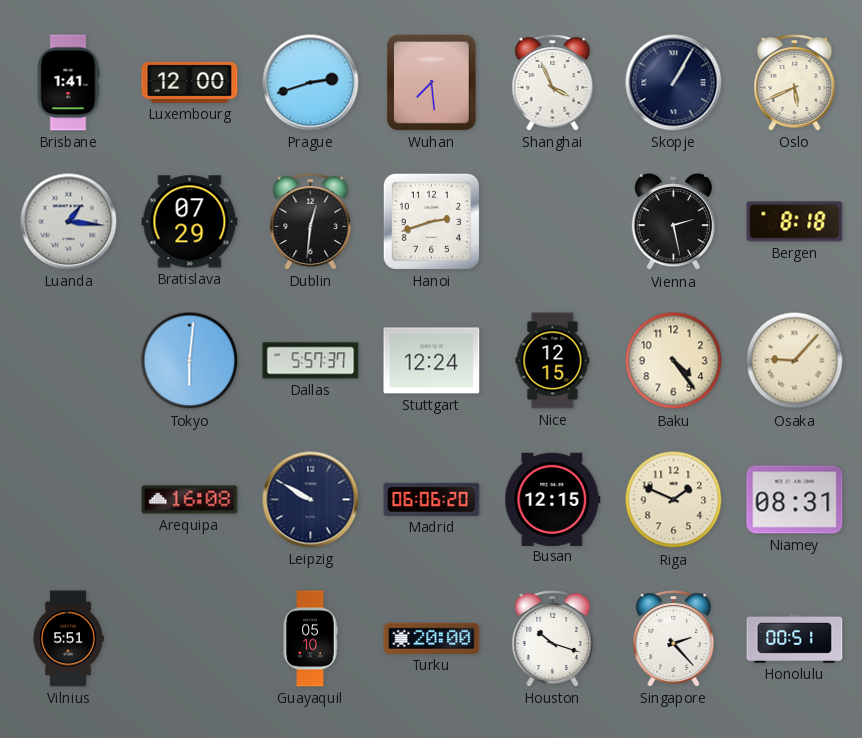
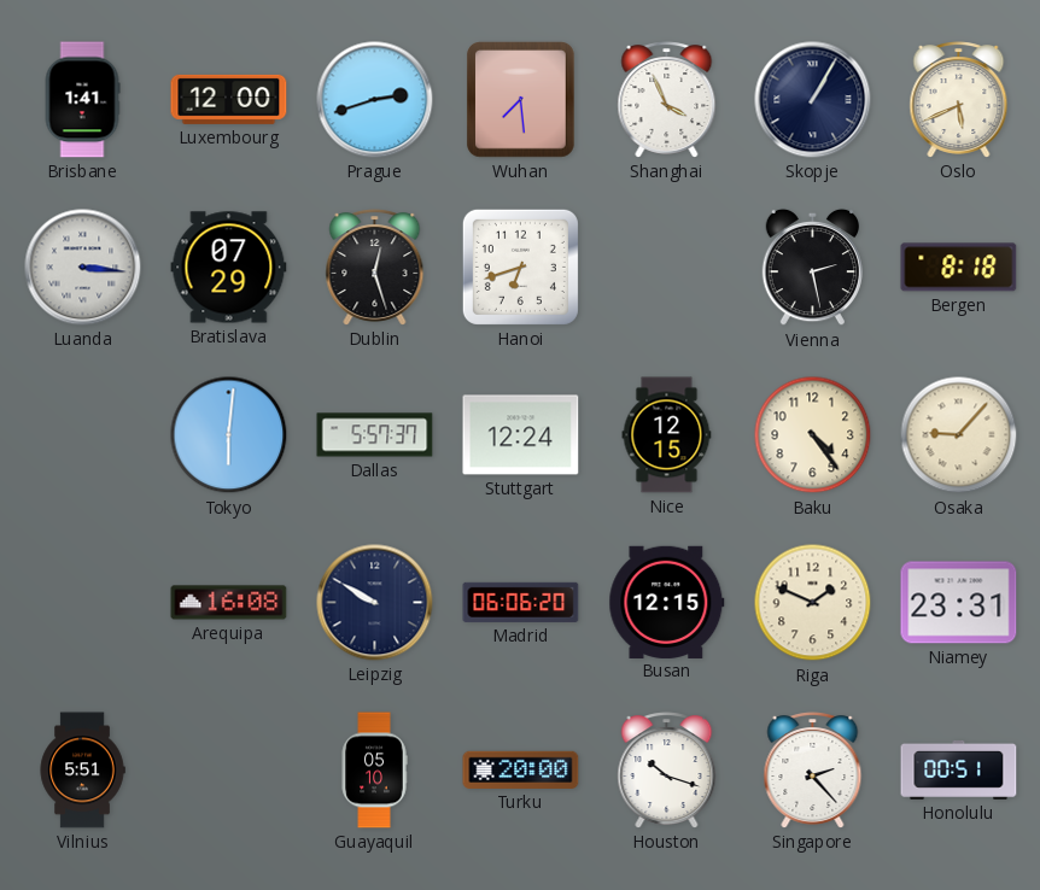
Luanda: 1:16 -> 3:16 (83, 268)
Dublin: 12:31 -> 12:27 (375, 268)
Hanoi: 2:42 -> 6:42 (520, 267)
Niamey: 08:31 -> 23:31 (959, 603)
